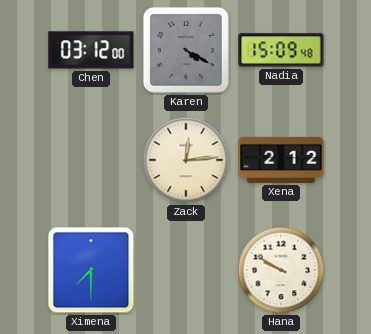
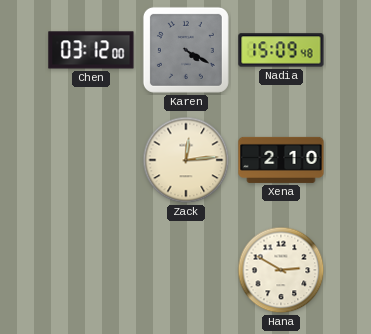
Xena: 2:12 -> 2:10 (281, 160)
Ximena: 7:30 -> none (91, 270)
Hana: 9:50 -> 2:50 (281, 270)
